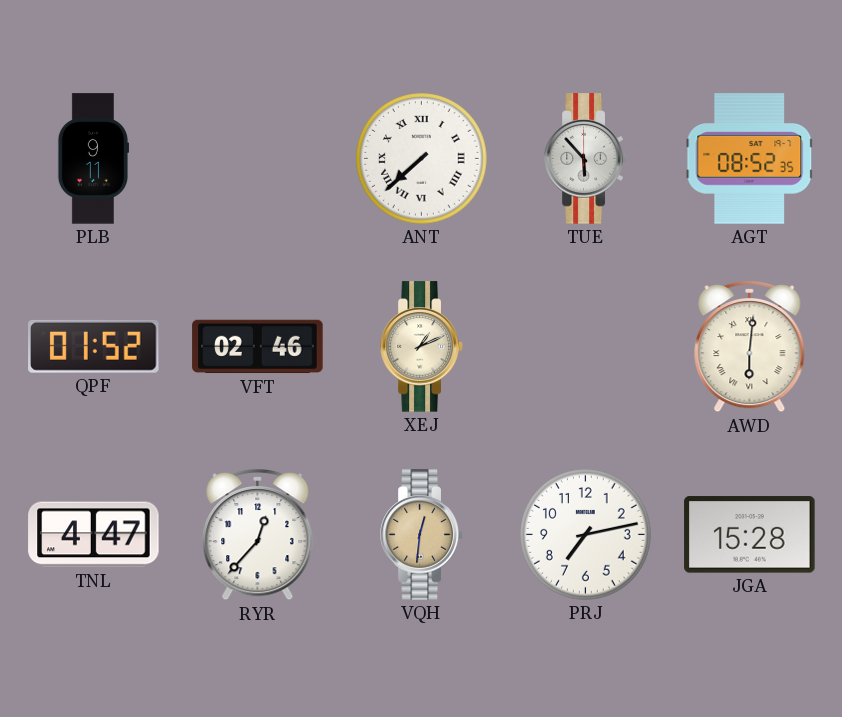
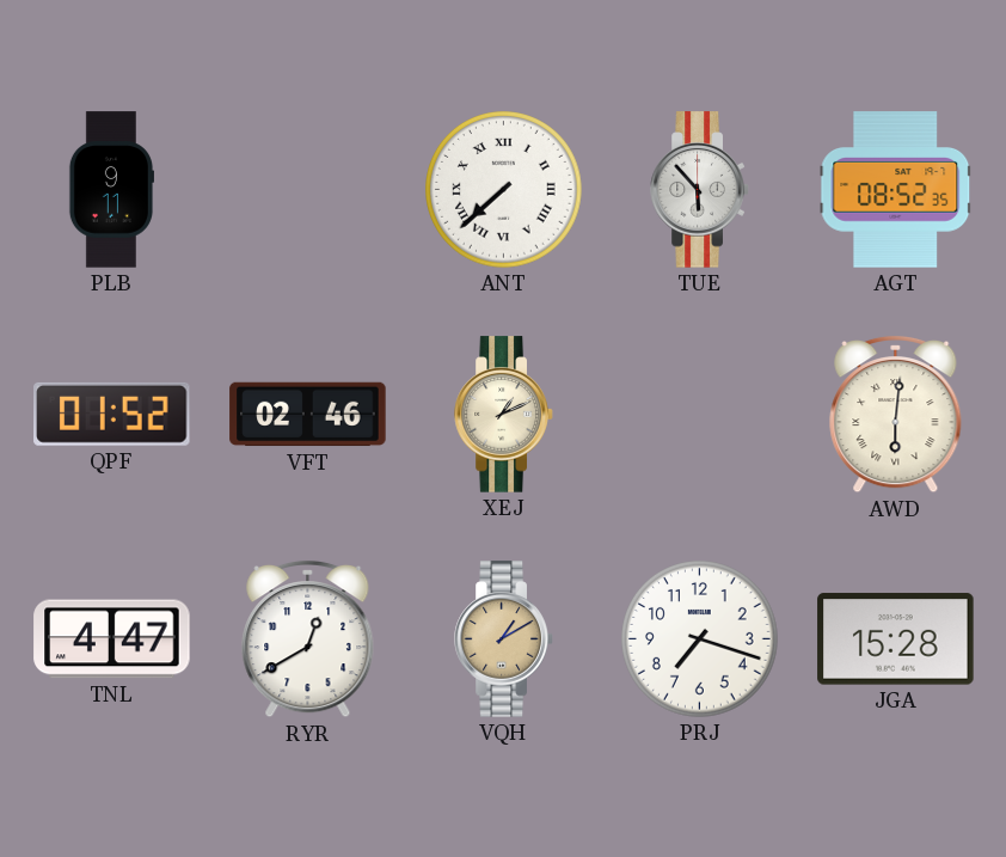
RYR: 12:37 -> 12:40 (308, 639)
VQH: 12:31 -> 1:10 (504, 639)
PRJ: 7:13 -> 7:18 (700, 639)
